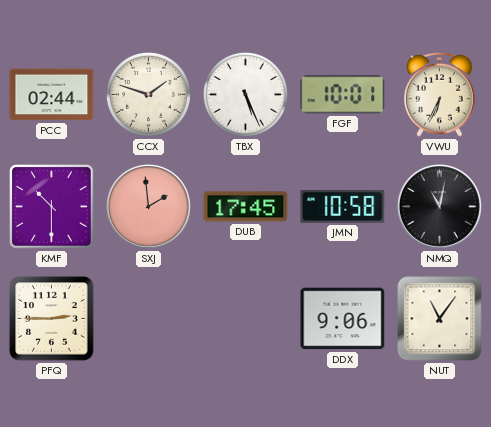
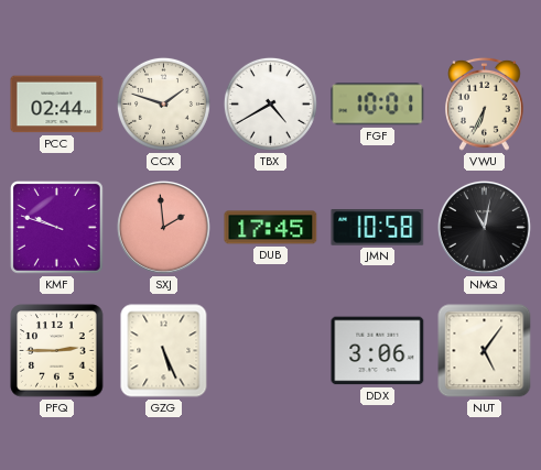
TBX: 5:26 -> 4:40 (270, 103)
KMF: 10:30 -> 9:48 (57, 228)
GZG: none -> 5:26 (164, 351)
DDX: 9:06 -> 3:06 (378, 351)
NUT: 11:06 -> 5:06 (485, 351)
